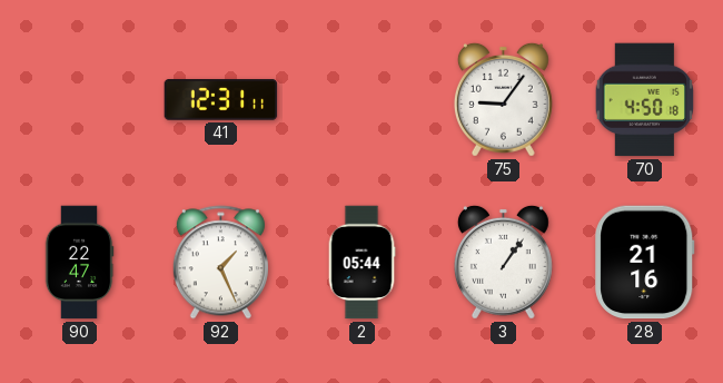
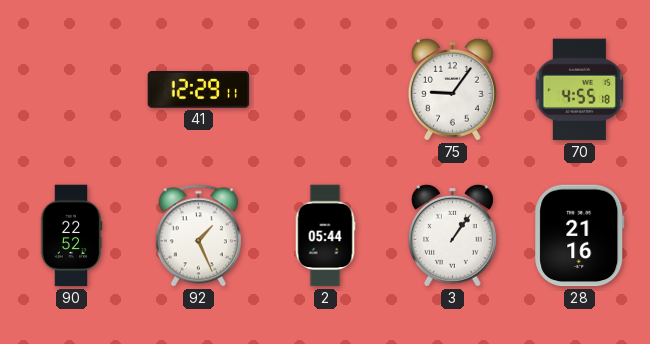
41: 12:31 -> 12:29 (199, 90)
70: 4:50 -> 4:55 (579, 90)
90: 22:47 -> 22:52 (71, 236)
